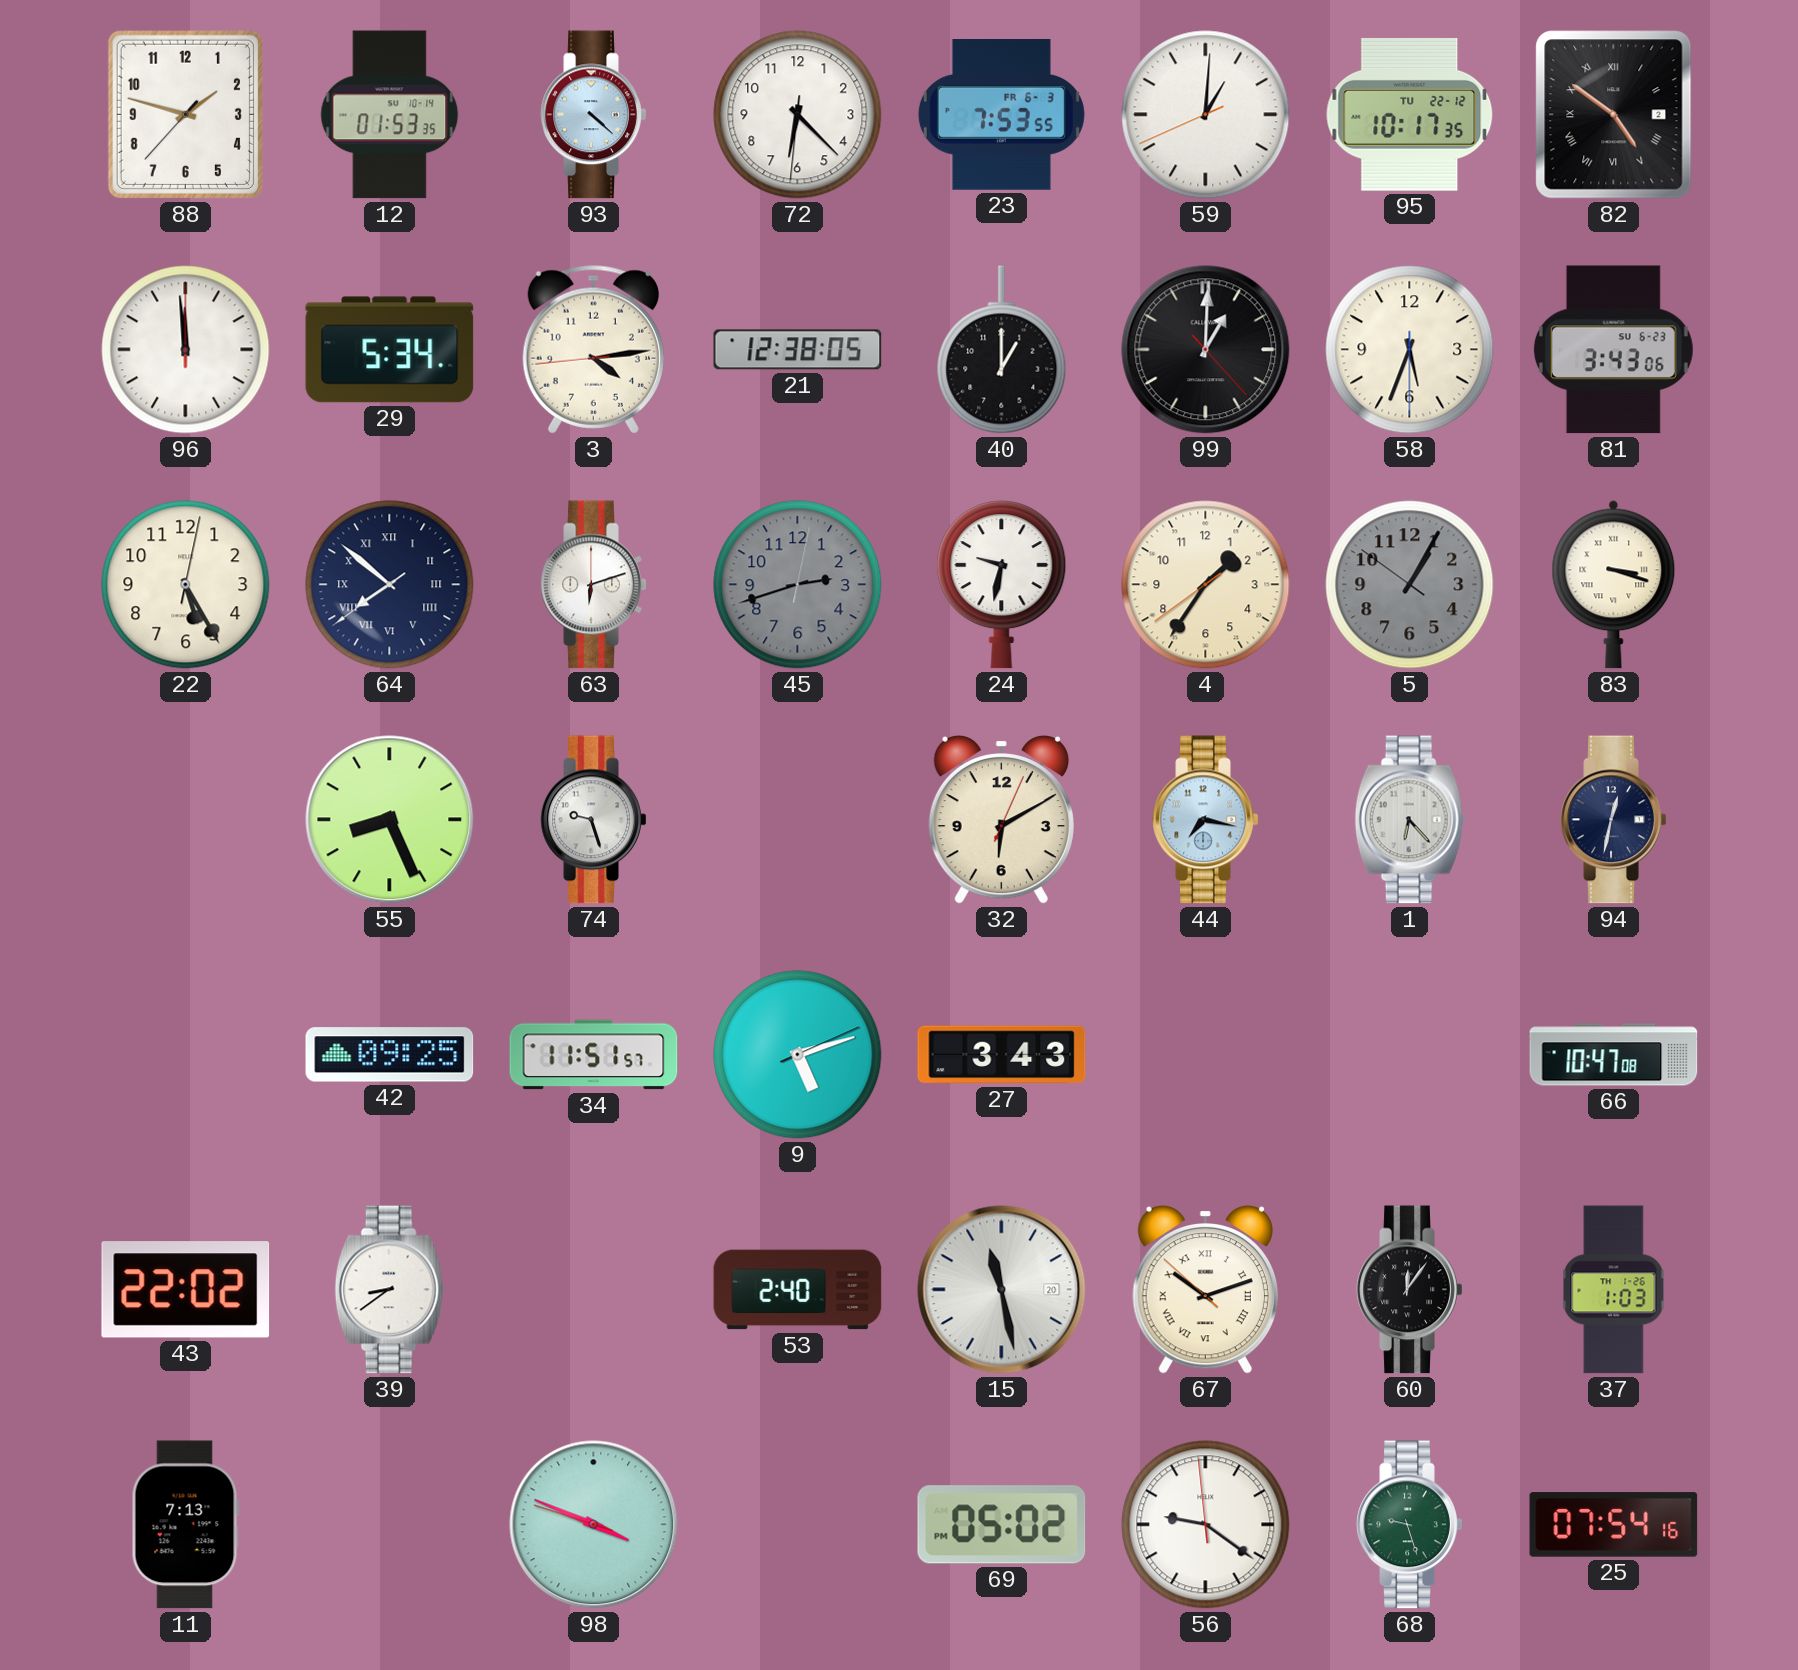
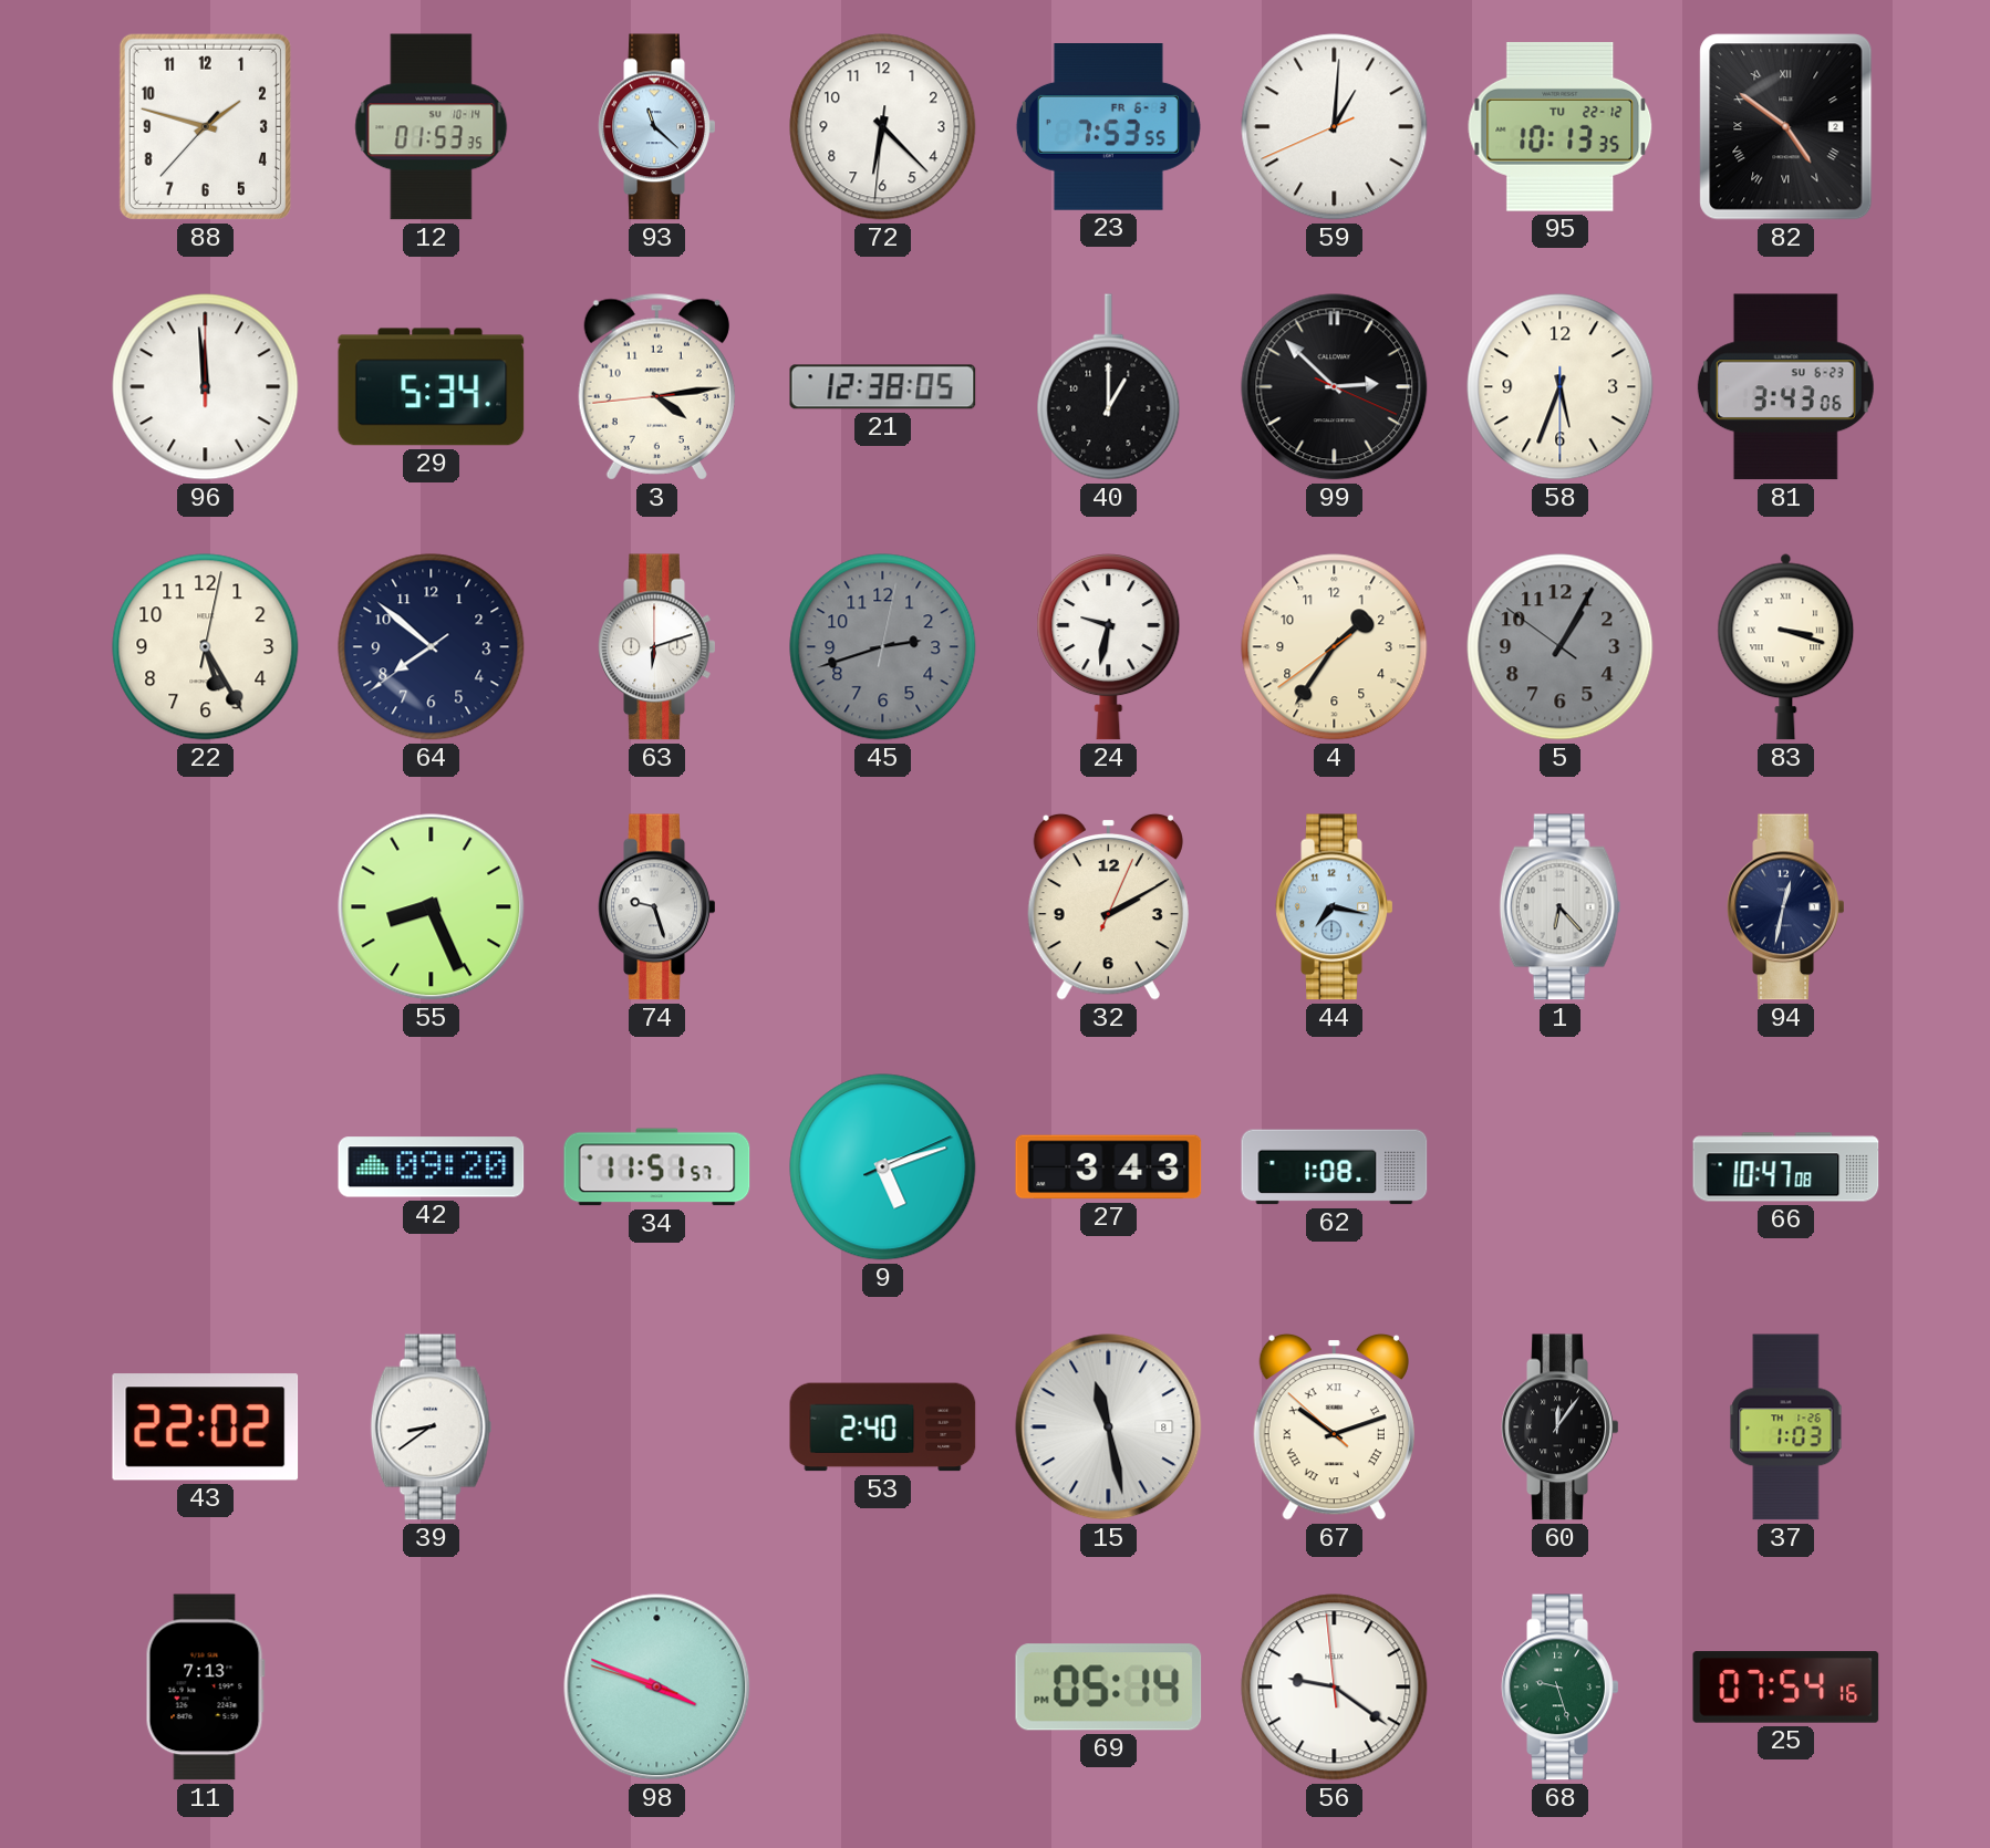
93: 4:22 -> 11:22 (657, 127)
95: 10:17 -> 10:13 (1561, 126)
99: 1:00 -> 2:52 (1335, 387)
64 numerals: Roman -> Arabic (432, 647)
32: 6:10 -> 2:10 (1108, 906)
42: 09:25 -> 09:20 (432, 1167)
62: none -> 1:08 (1335, 1167)
15 date: 20 -> 8 (1109, 1427)
69: 05:02 -> 05:14 (1109, 1688)
